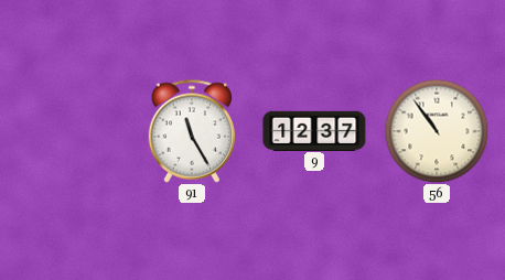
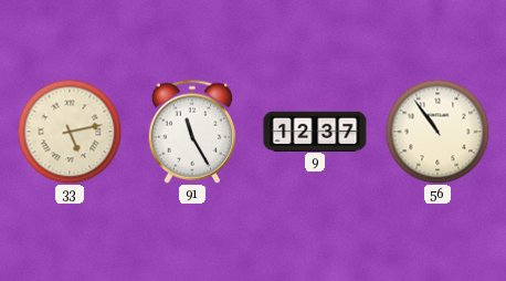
33: none -> 5:13 (70, 132)
